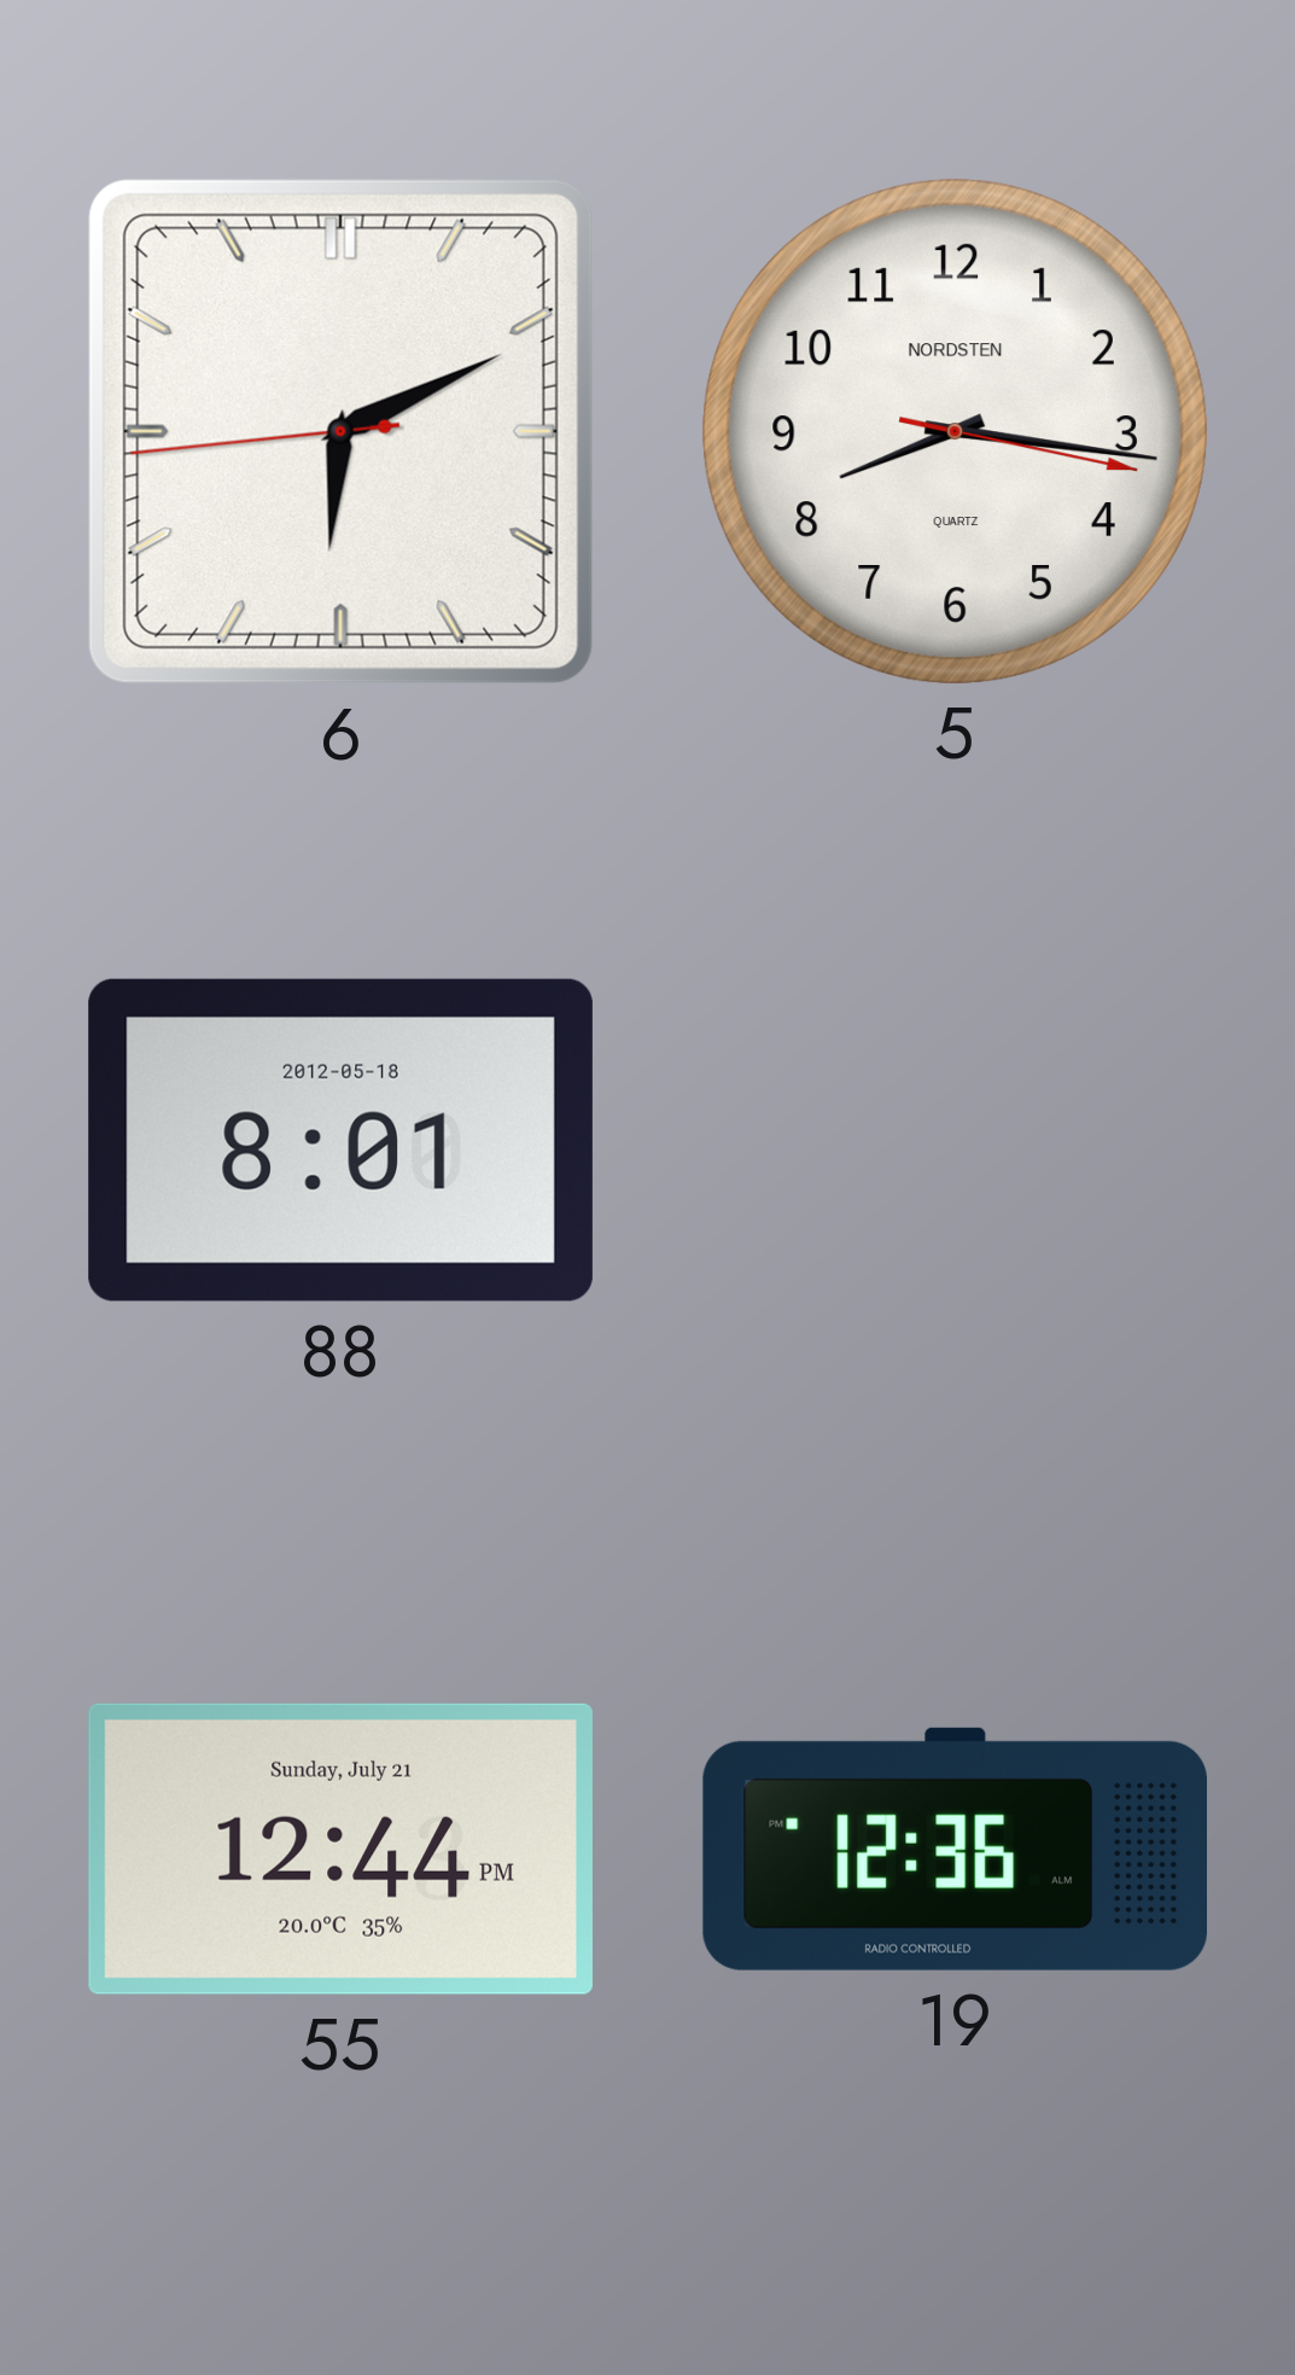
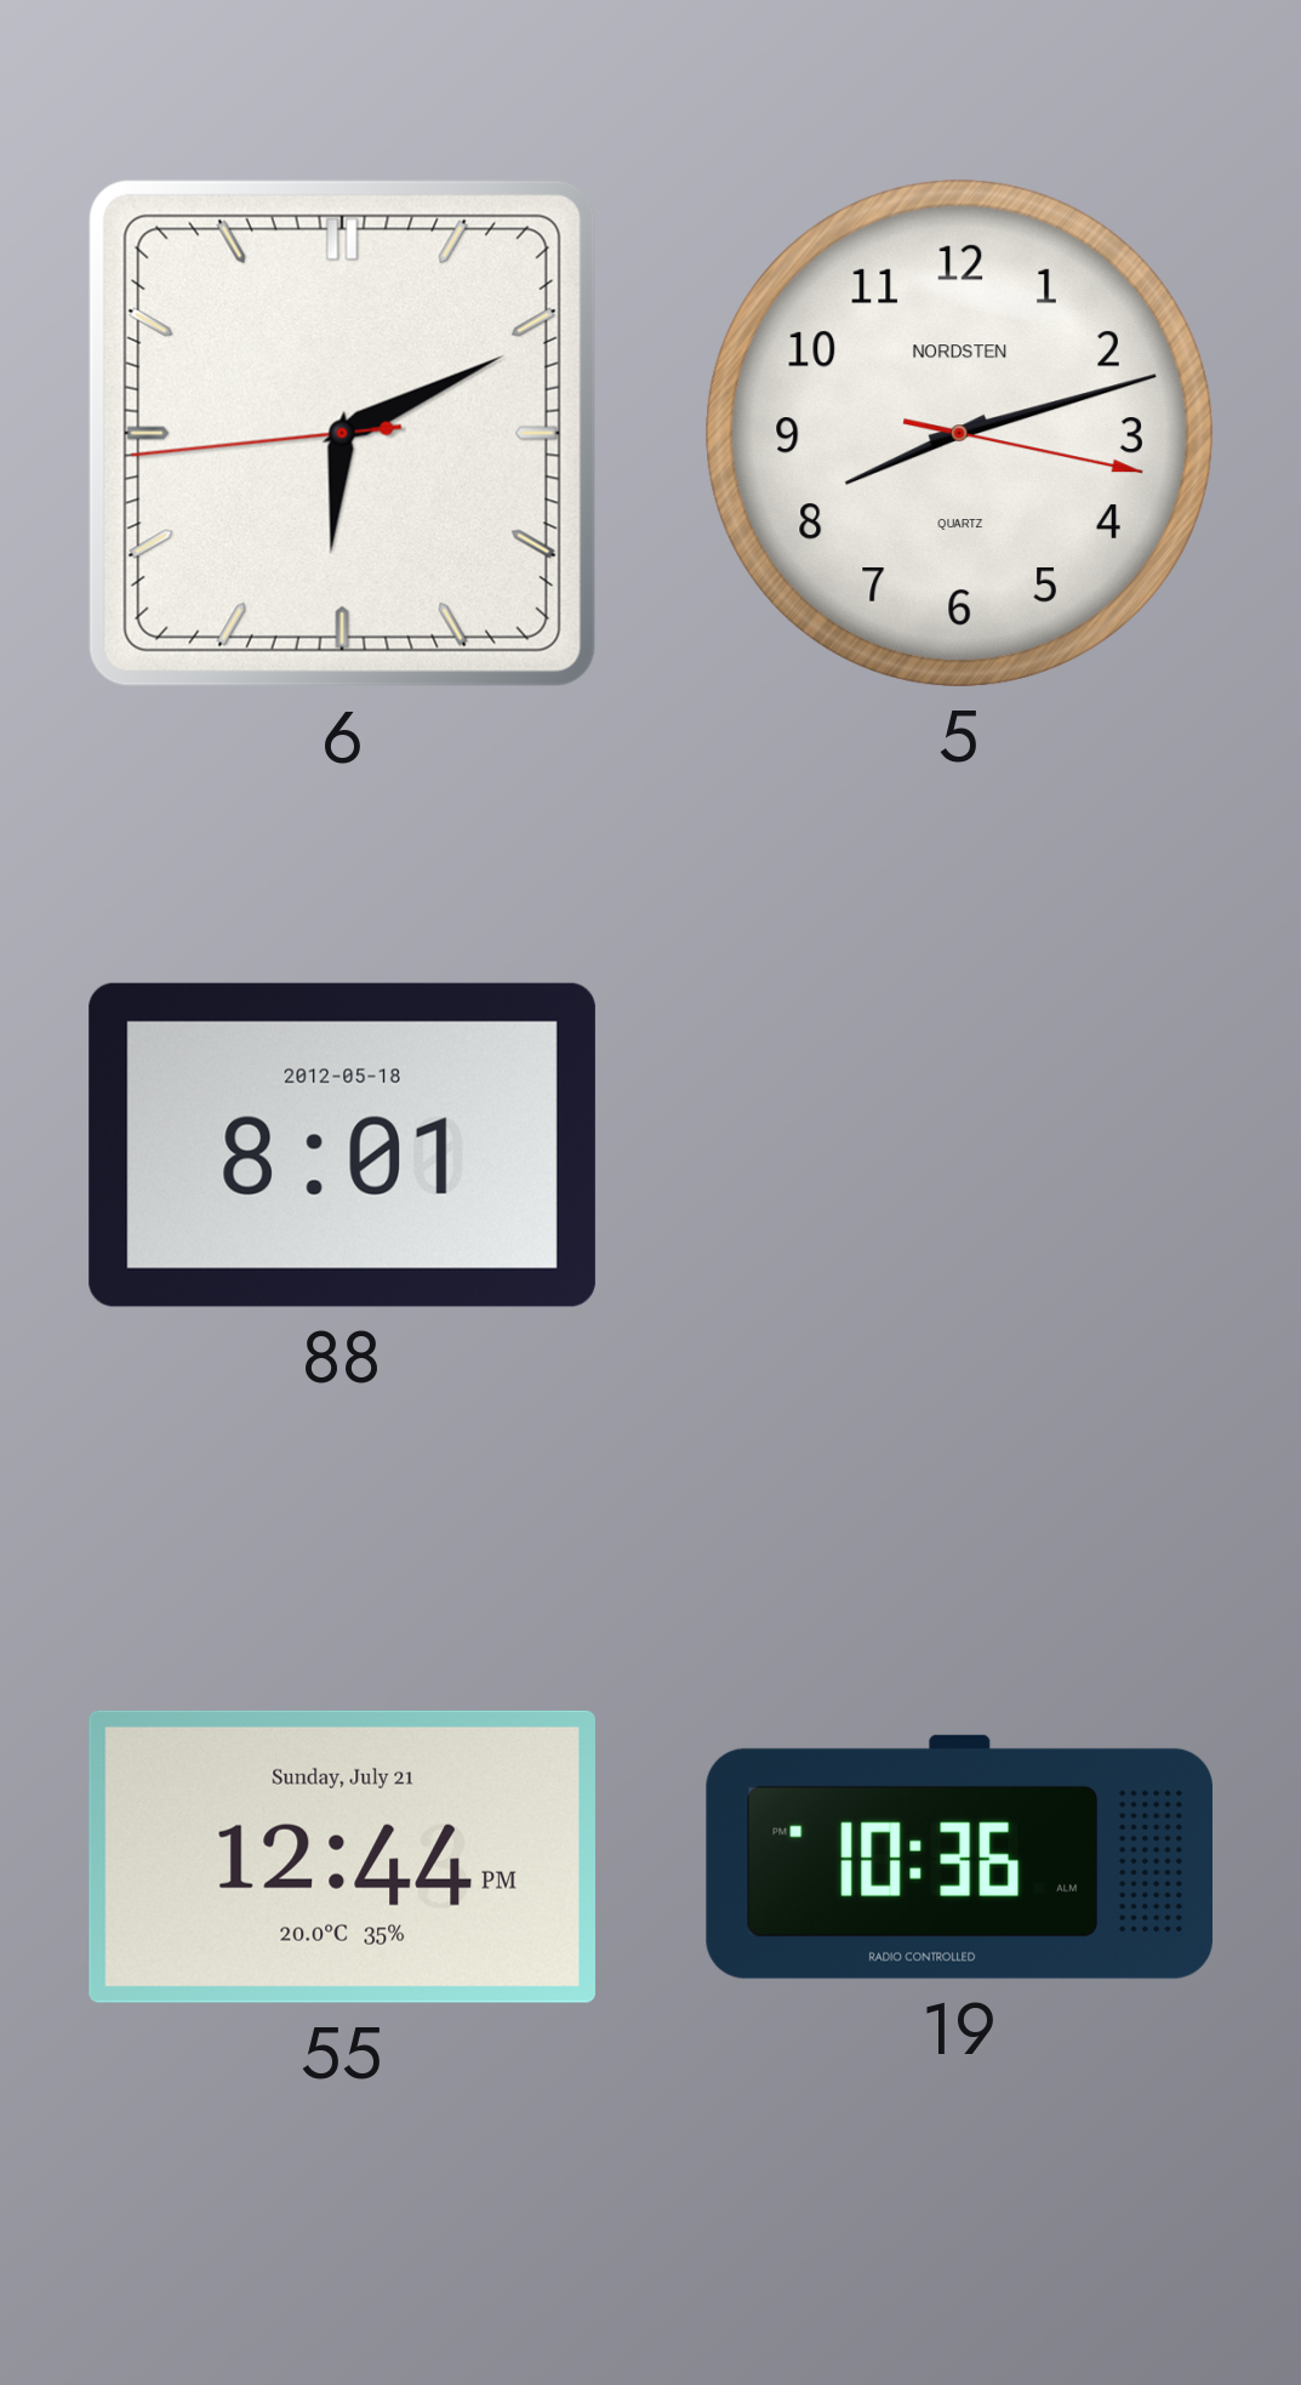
5: 8:16 -> 8:12 (959, 433)
19: 12:36 -> 10:36 (959, 1856)
